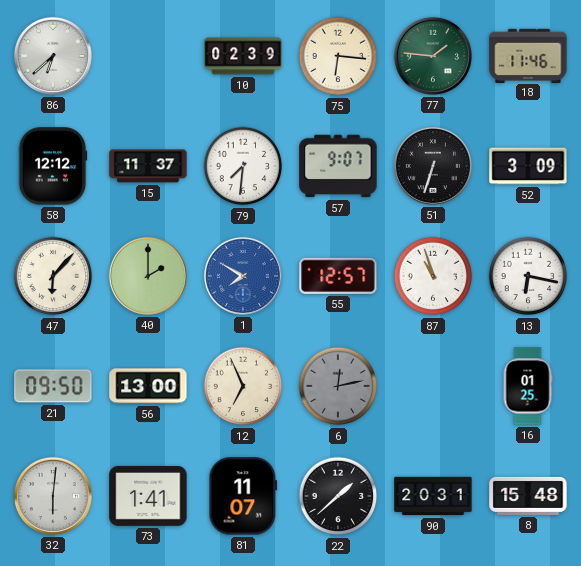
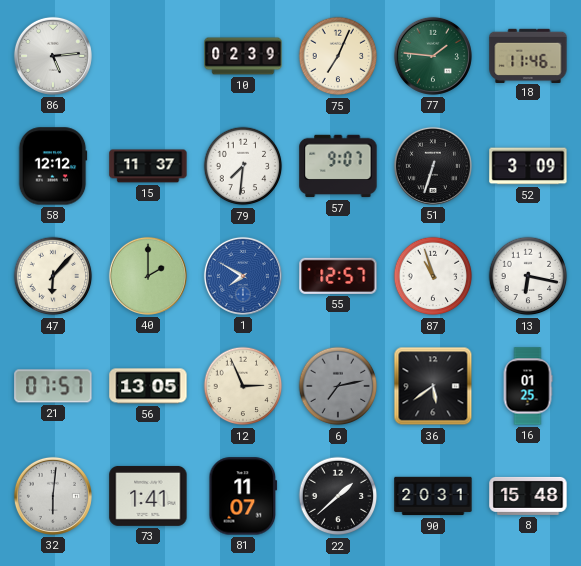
86: 6:38 -> 5:14 (53, 56)
75: 6:16 -> 7:04 (338, 56)
21: 09:50 -> 07:57 (53, 386)
56: 13:00 -> 13:05 (148, 386)
12: 6:56 -> 2:56 (243, 386)
6: 12:13 -> 7:13 (338, 386)
36: none -> 5:39 (433, 386)
